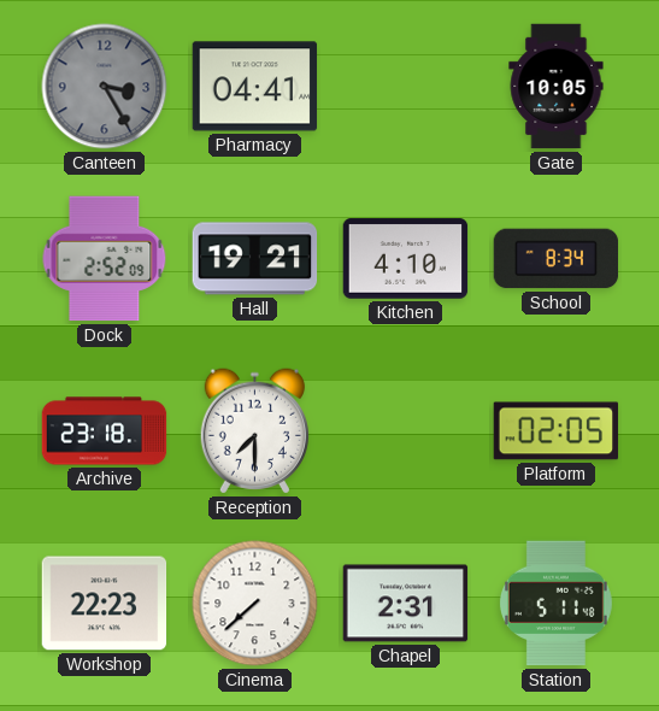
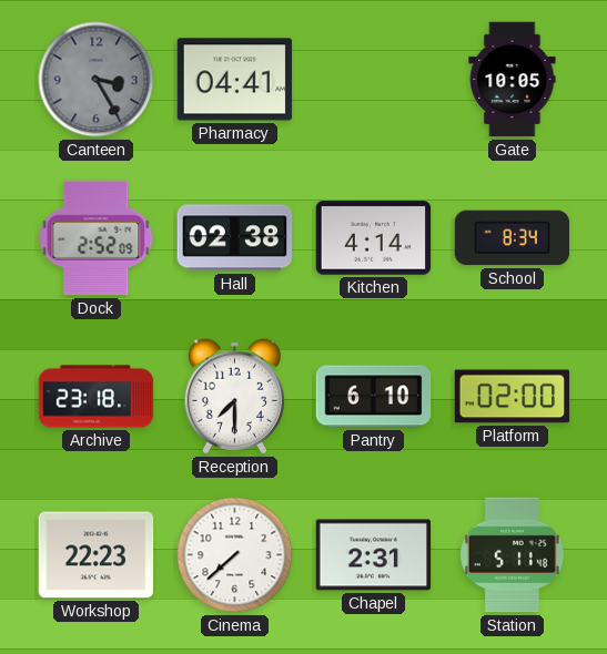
Hall: 19:21 -> 02:38 (235, 238)
Kitchen: 4:10 -> 4:14 (374, 238)
Pantry: none -> 6:10 (374, 397)
Platform: 02:05 -> 02:00 (513, 397)
